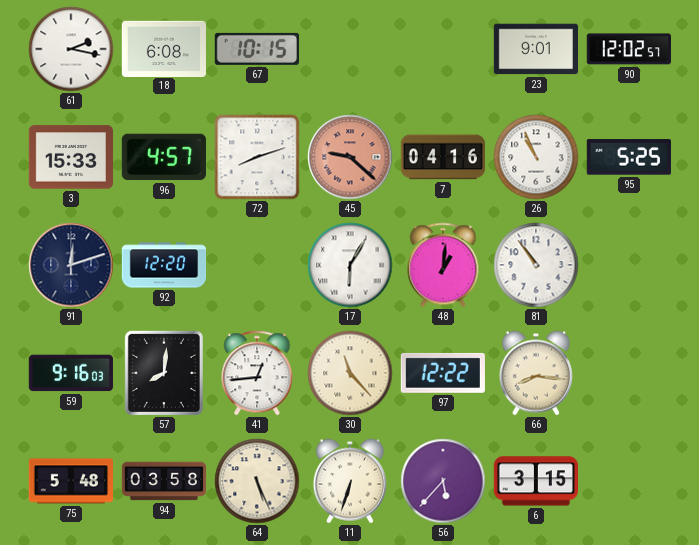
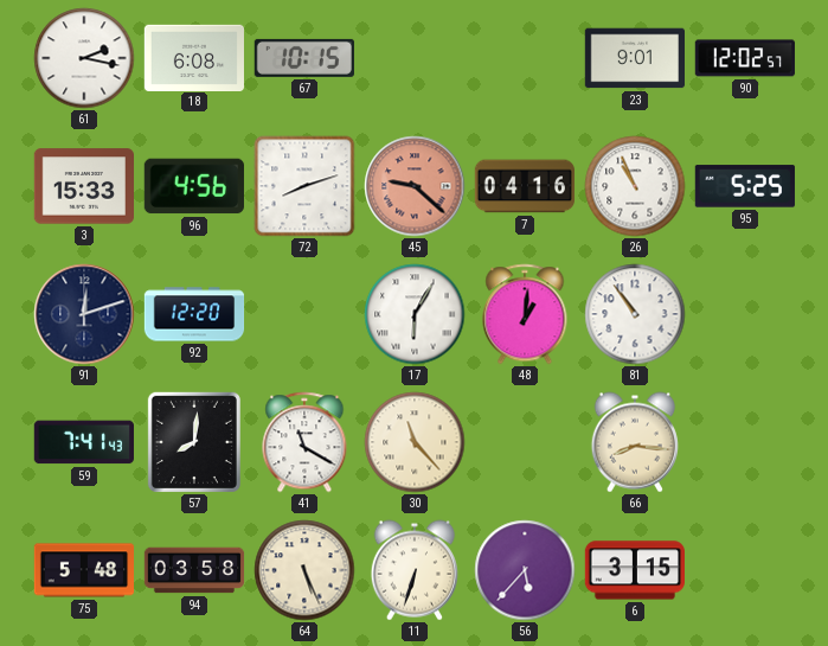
96: 4:57 -> 4:56 (194, 186)
59: 9:16 -> 7:41 (84, 442)
41: 12:44 -> 11:20 (304, 442)
97: 12:22 -> none (443, 373)
